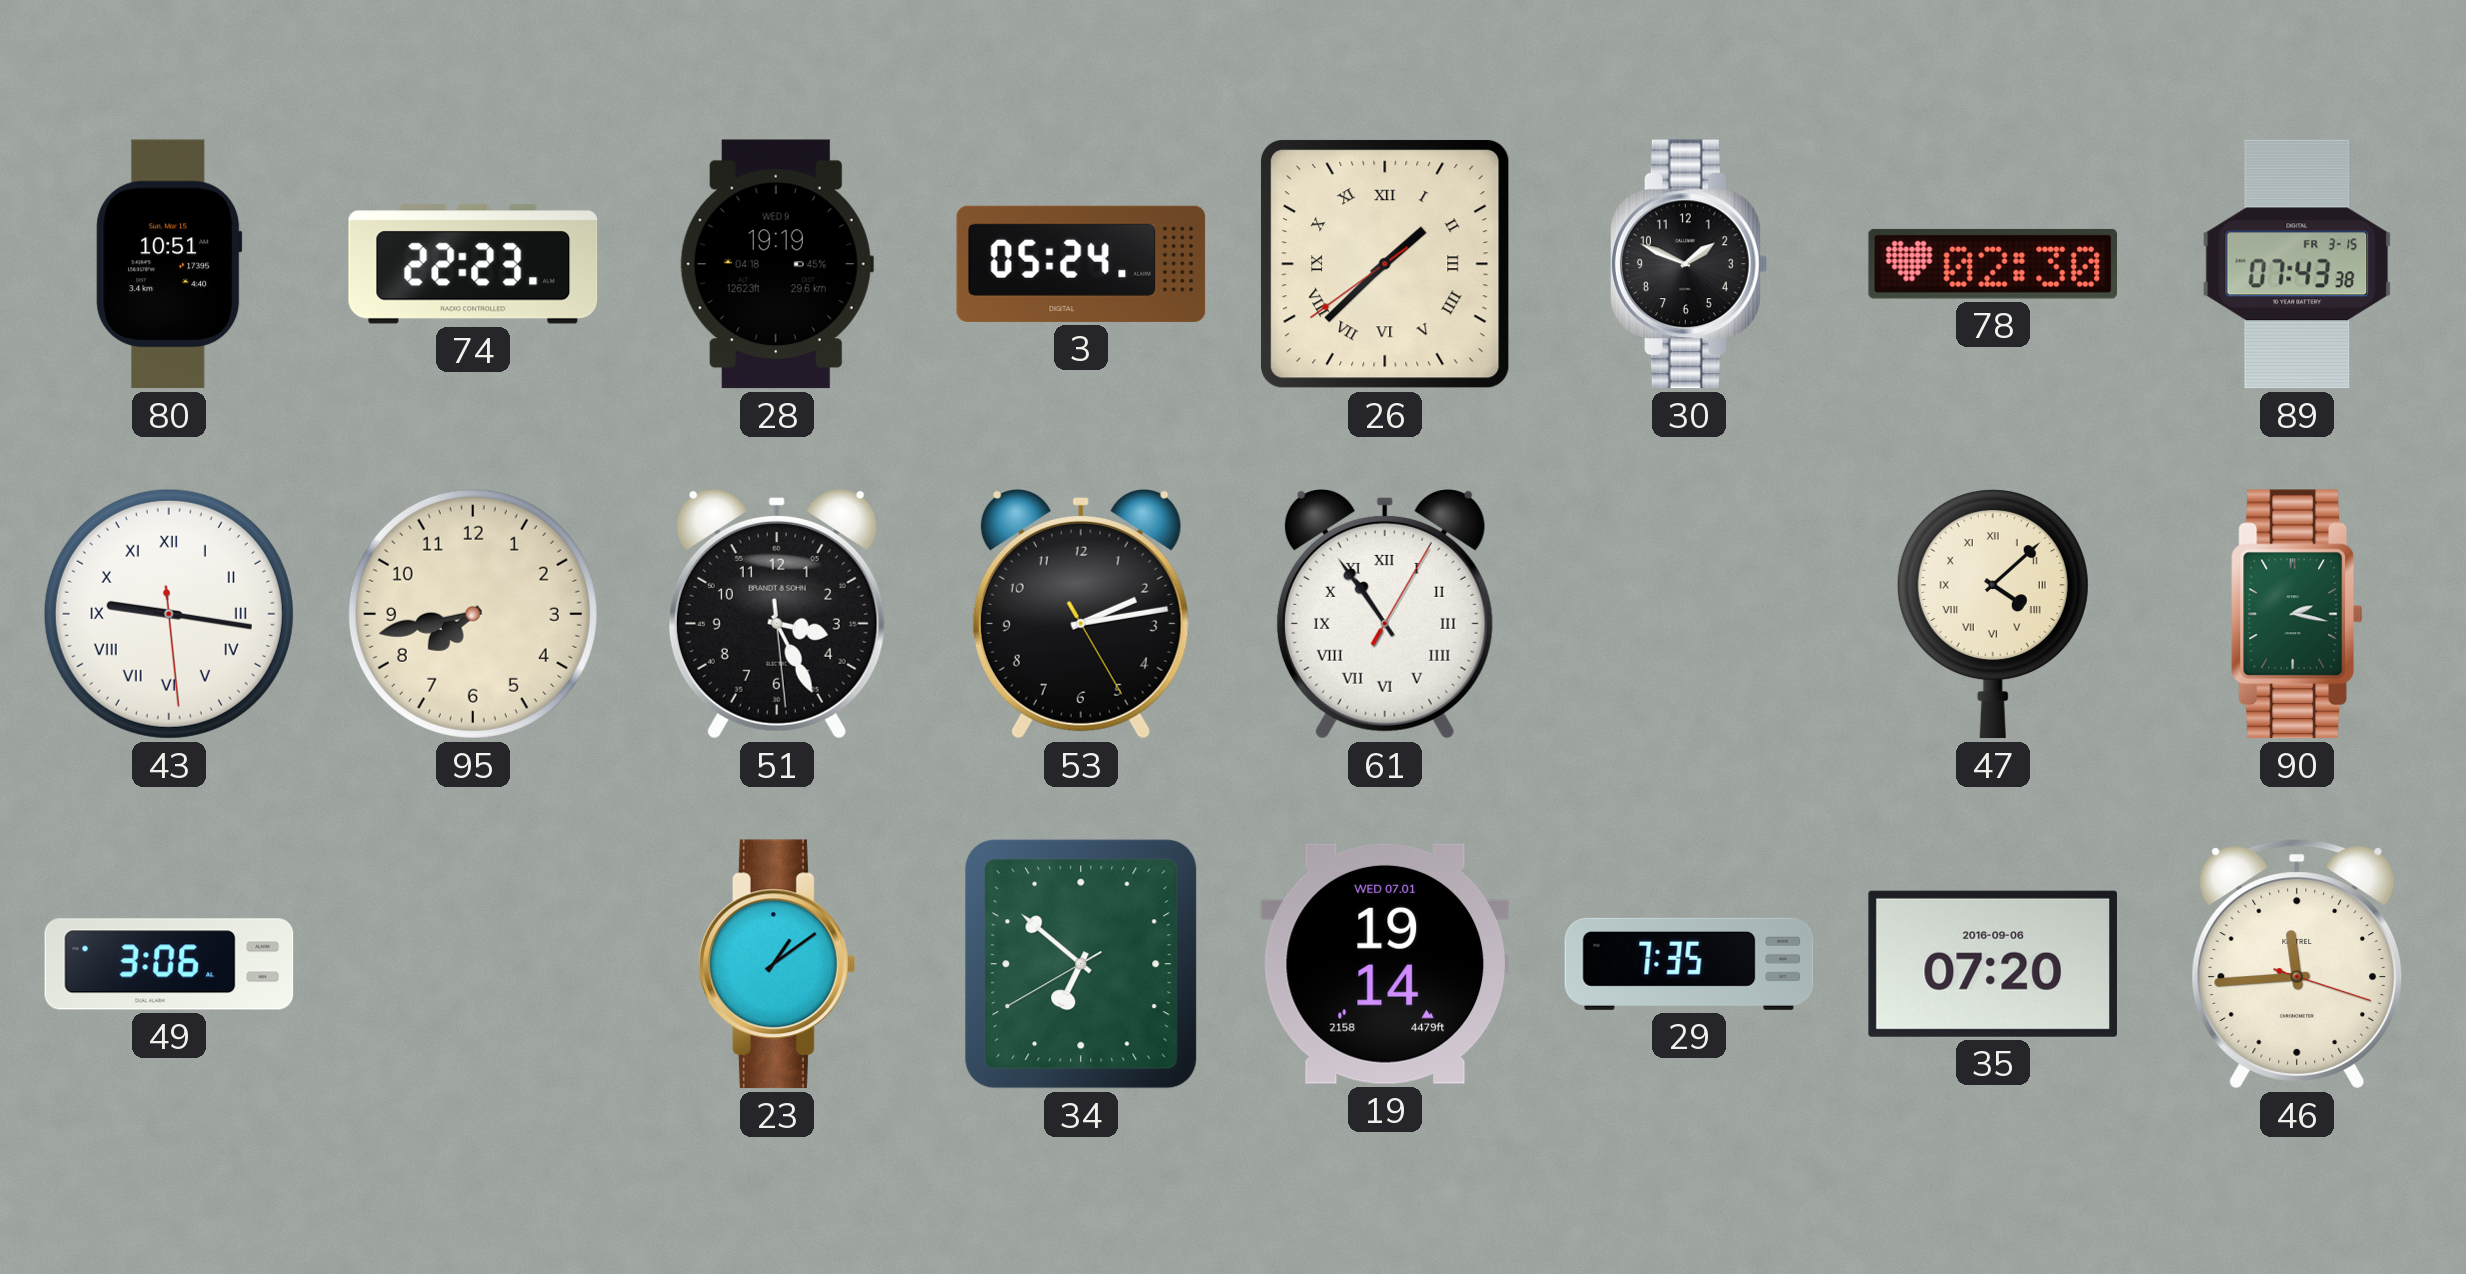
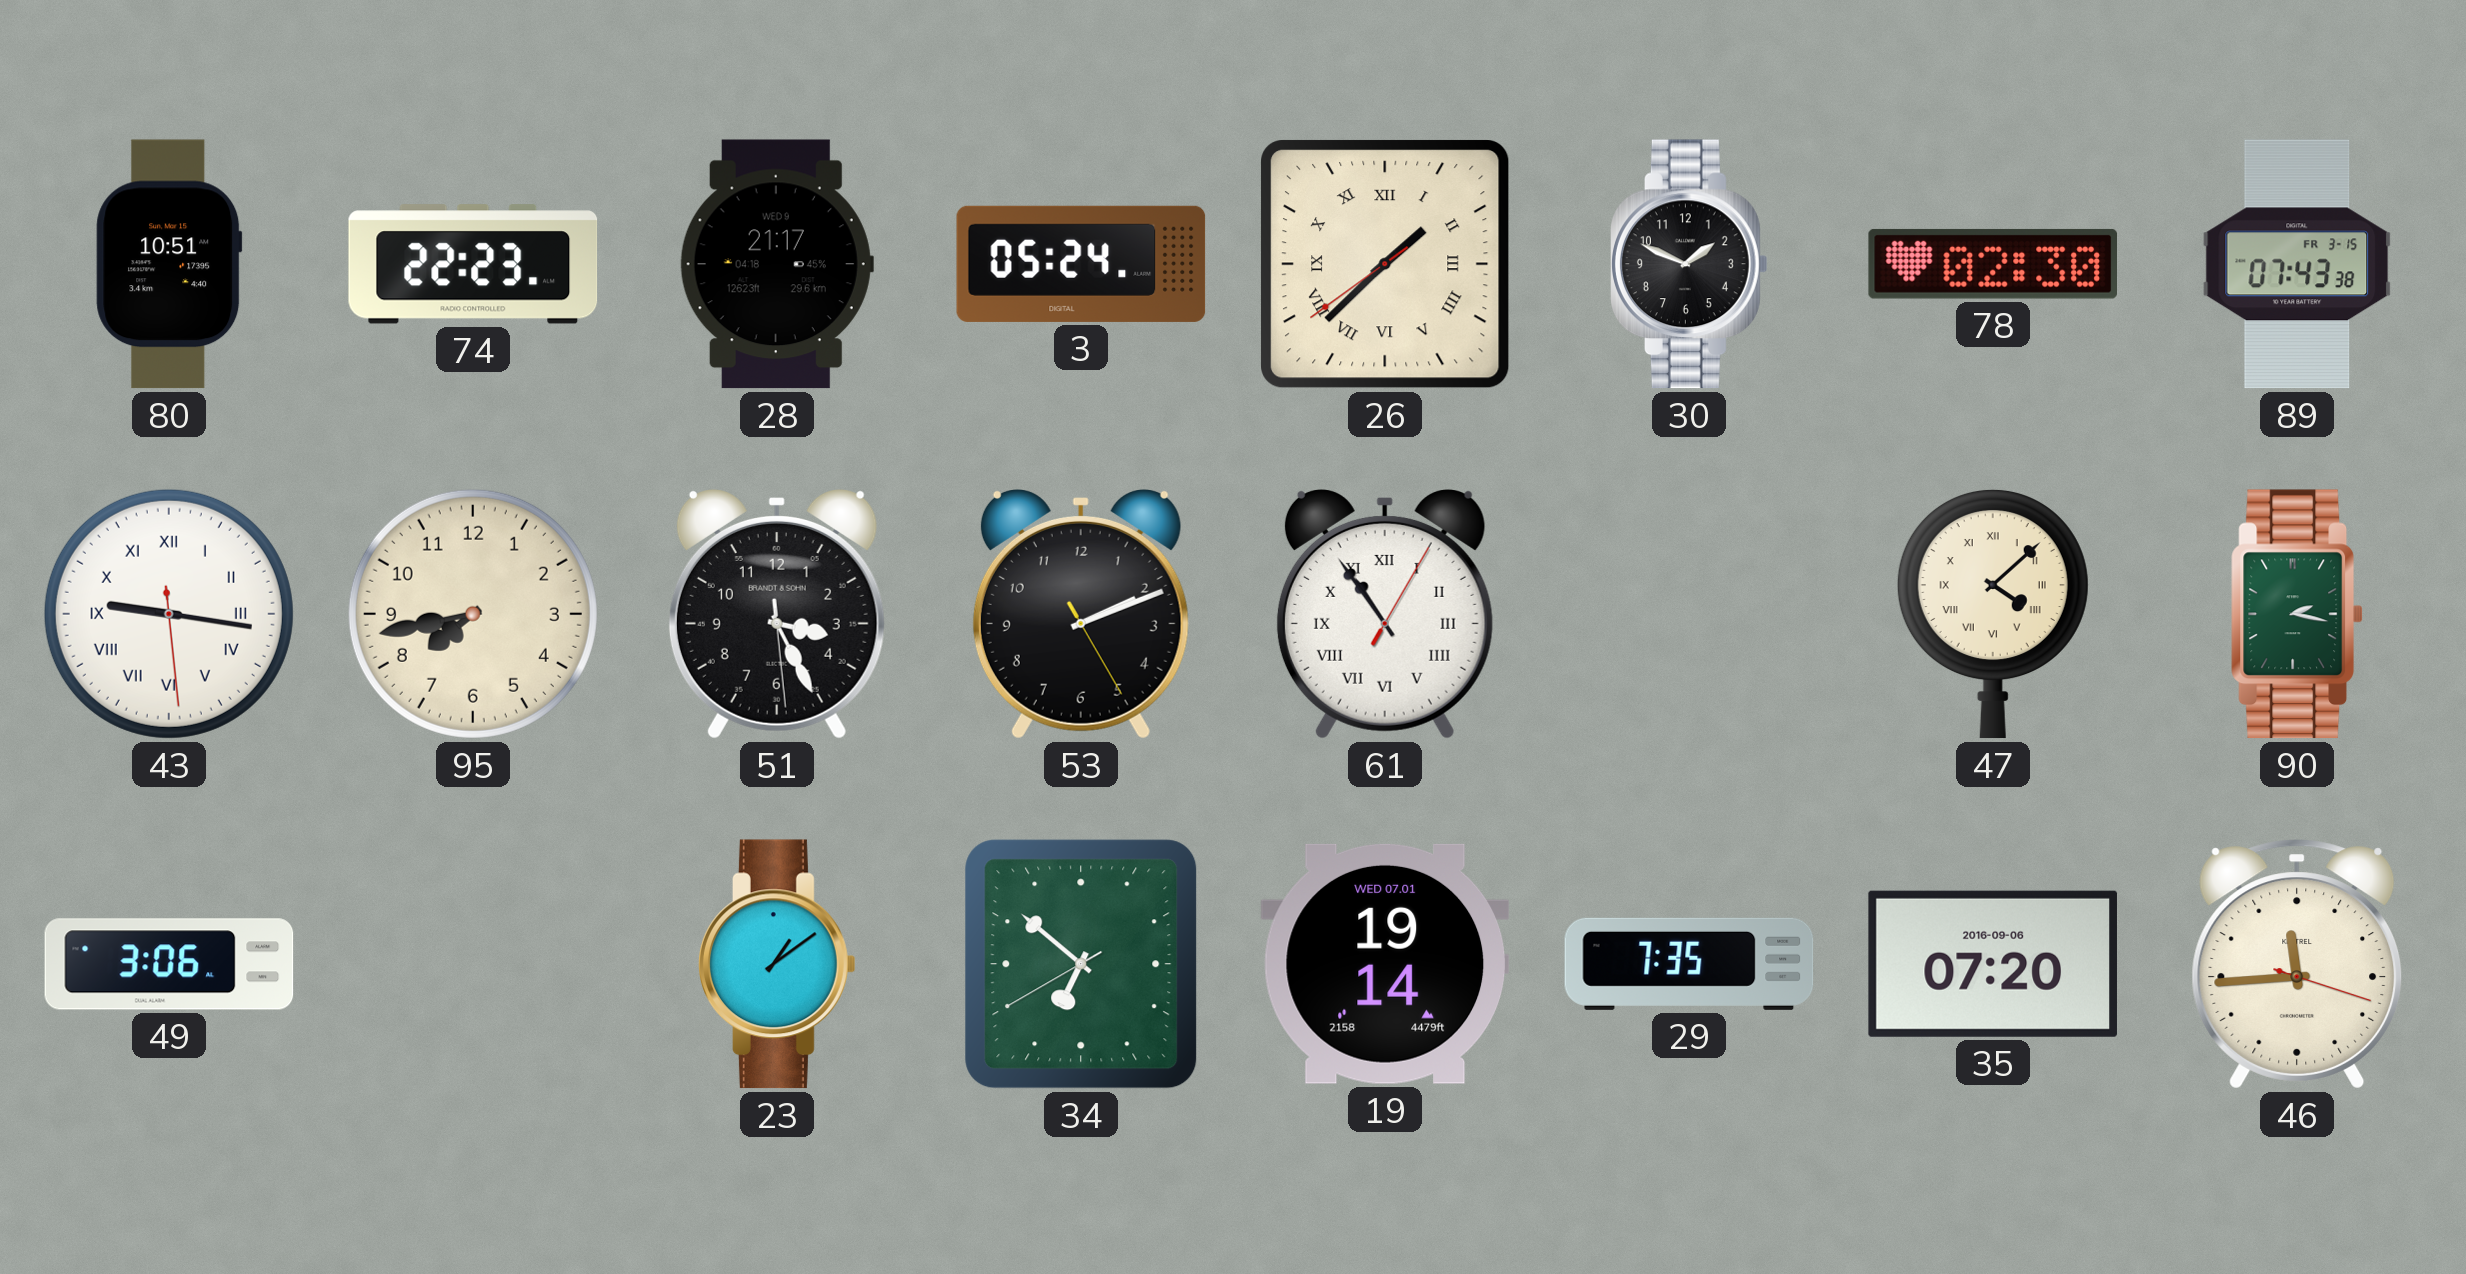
28: 19:19 -> 21:17 (777, 264)
53: 2:13 -> 2:11 (1081, 615)
